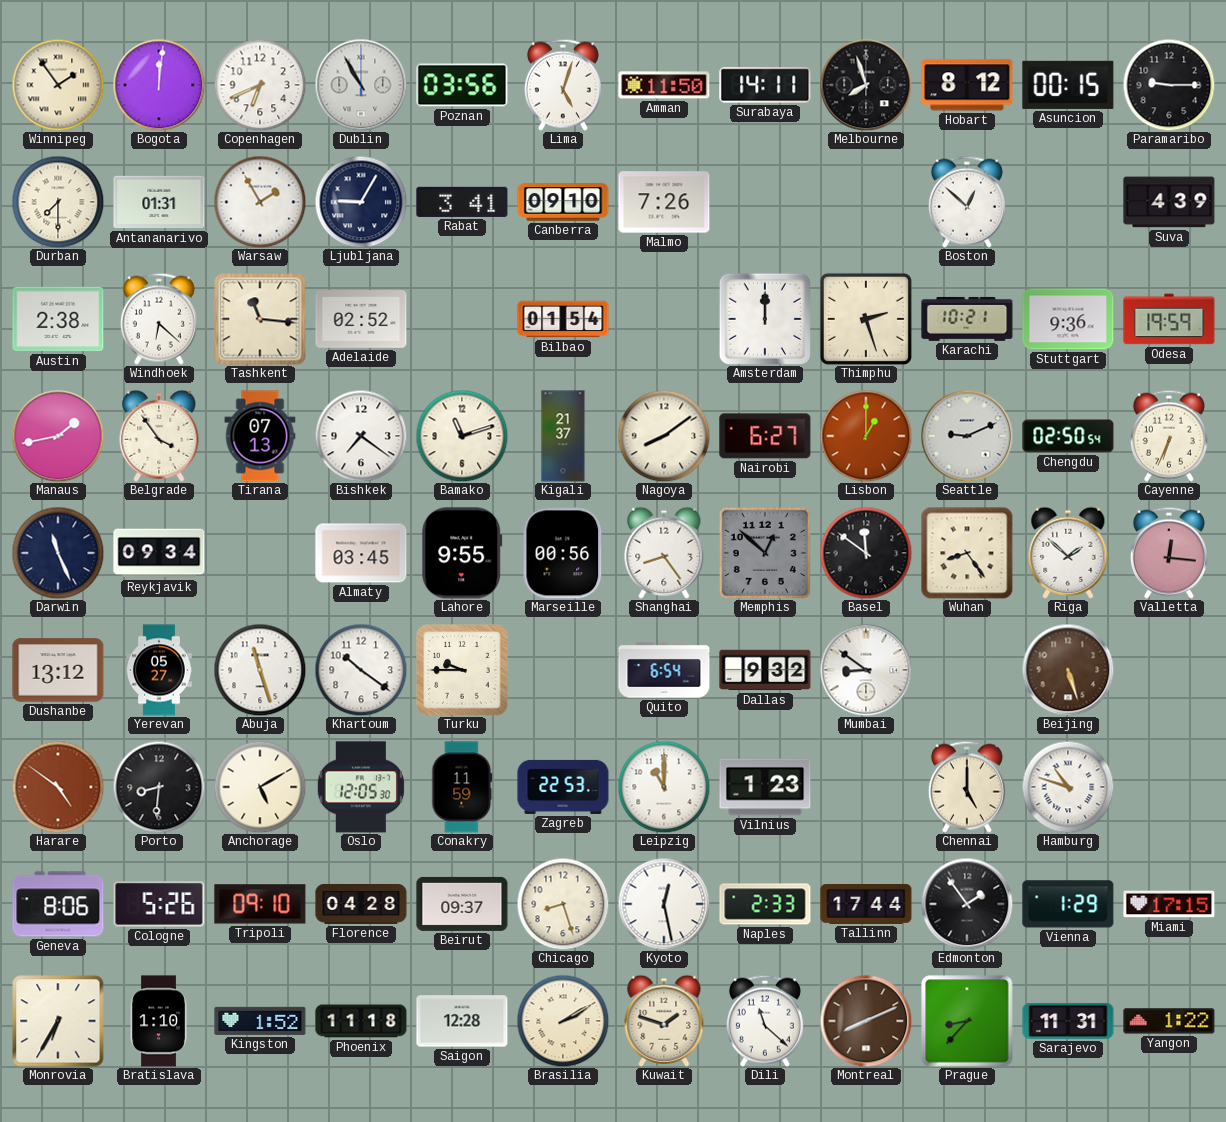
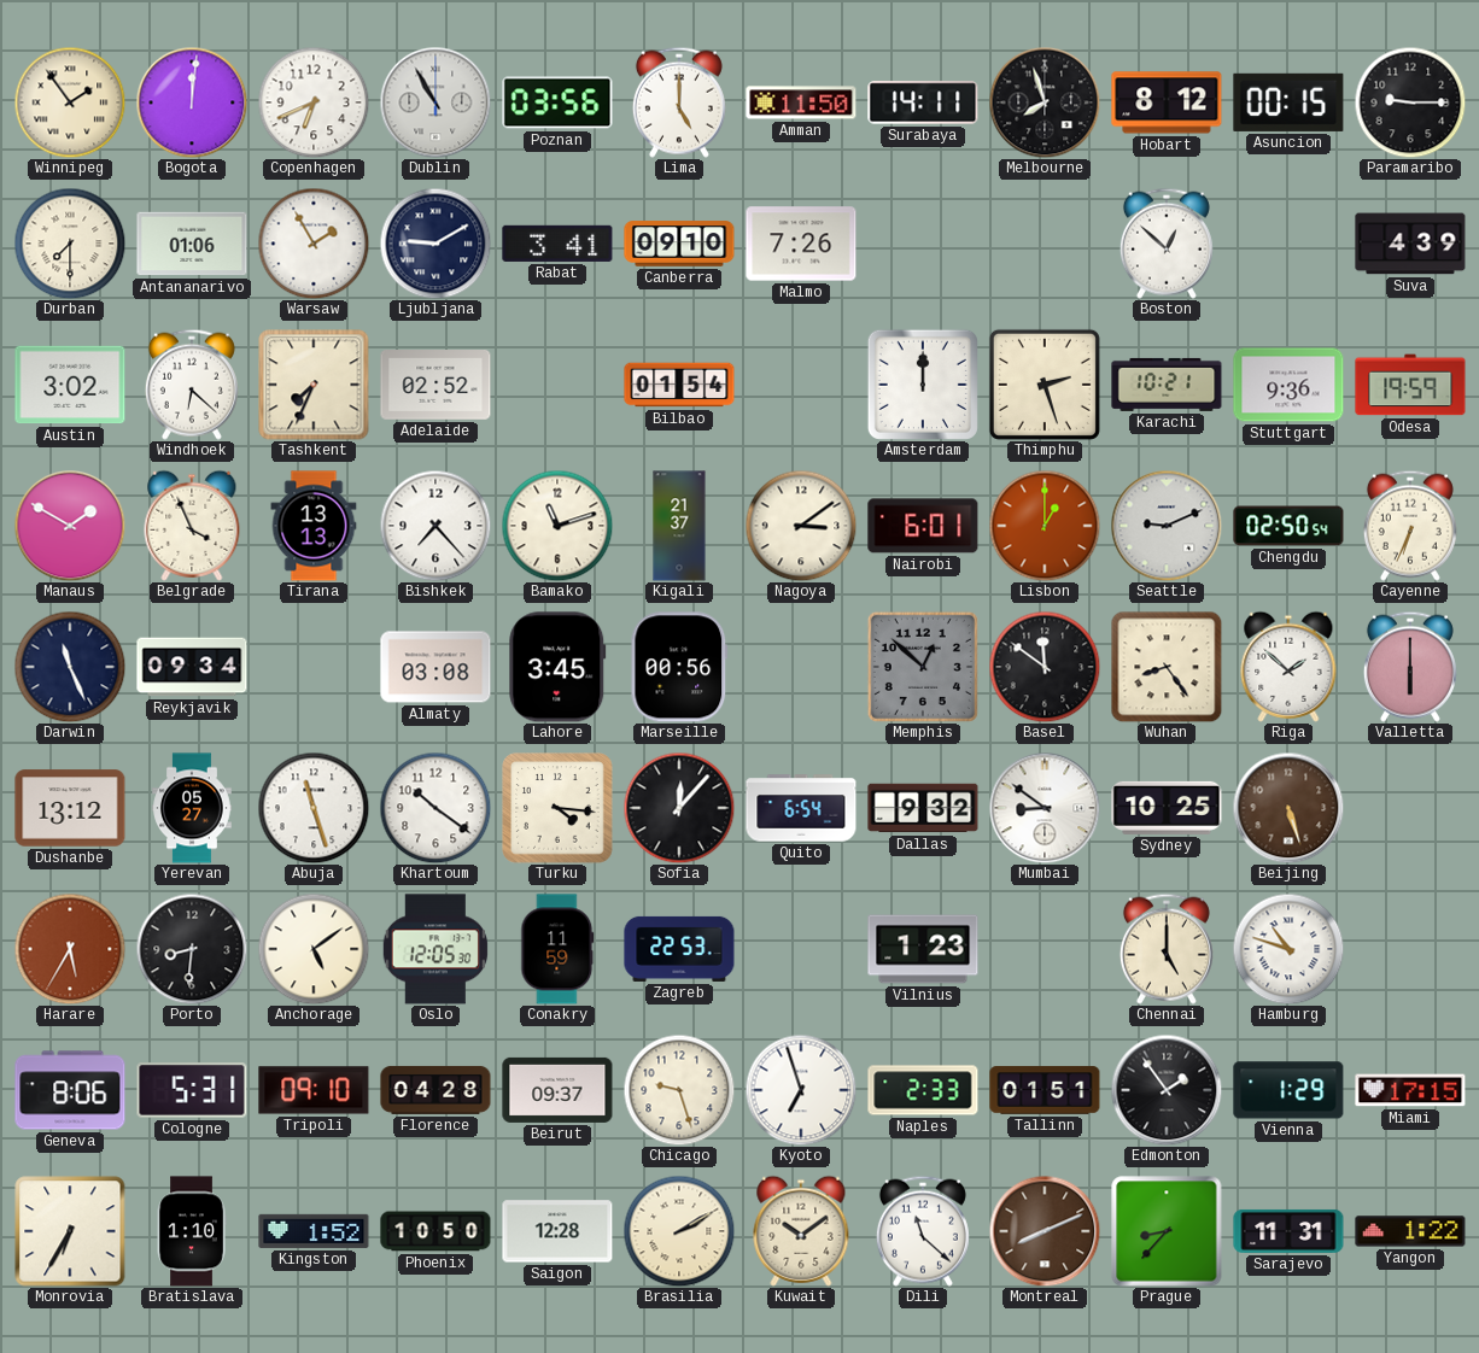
Lima: 5:03 -> 5:00 (679, 102)
Antananarivo: 01:31 -> 01:06 (192, 244)
Ljubljana: 9:05 -> 9:10 (435, 244)
Austin: 2:38 -> 3:02 (70, 385)
Tashkent: 11:16 -> 7:34 (314, 385)
Manaus: 1:43 -> 1:50 (70, 526)
Belgrade: 3:54 -> 3:56 (192, 526)
Tirana: 07:13 -> 13:13 (314, 526)
Bishkek: 7:21 -> 7:23 (435, 526)
Nagoya: 8:09 -> 3:09 (801, 526)
Nairobi: 6:27 -> 6:01 (923, 526)
Almaty: 03:45 -> 03:08 (435, 667)
Lahore: 9:55 -> 3:45 (557, 667)
Shanghai: 8:24 -> none (664, 553)
Valletta: 12:16 -> 6:00 (1410, 667)
Turku: 9:45 -> 4:16 (557, 808)
Sofia: none -> 12:07 (679, 808)
Sydney: none -> 10:25 (1167, 808)
Harare: 4:51 -> 5:35 (70, 949)
Anchorage: 5:10 -> 5:09 (314, 949)
Leipzig: 11:00 -> none (664, 787)
Cologne: 5:26 -> 5:31 (192, 1090)
Chicago: 8:27 -> 9:27 (679, 1090)
Kyoto: 12:28 -> 6:57 (801, 1090)
Tallinn: 17:44 -> 01:51 (1045, 1090)
Phoenix: 11:18 -> 10:50 (435, 1231)
Kuwait: 1:48 -> 10:09 (801, 1231)
